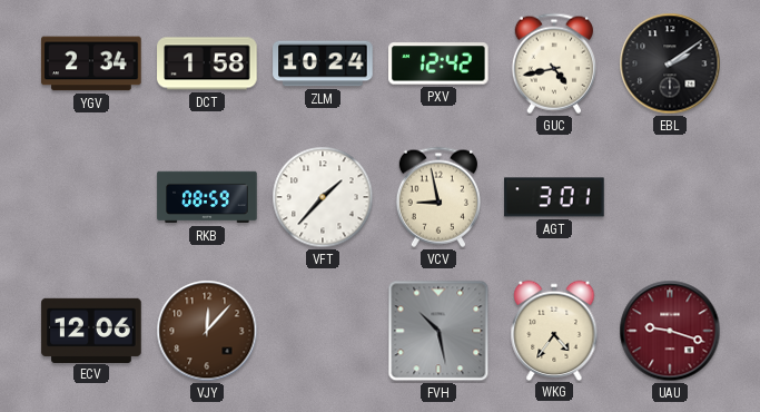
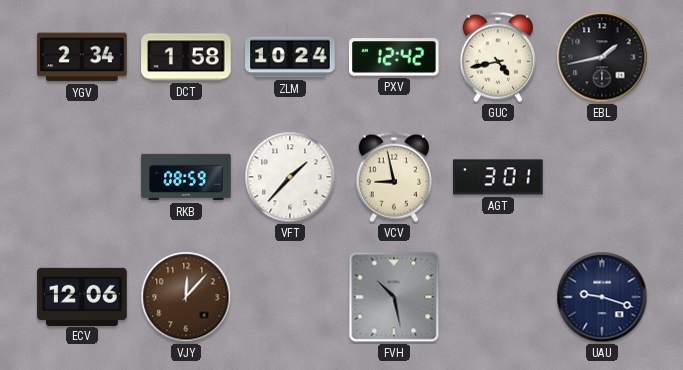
EBL: 2:09 -> 1:43 (602, 57)
WKG: 4:36 -> none (554, 330)
UAU dial: burgundy -> navy (602, 297)
